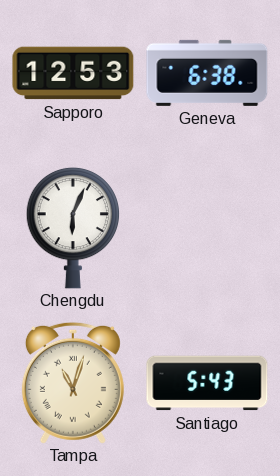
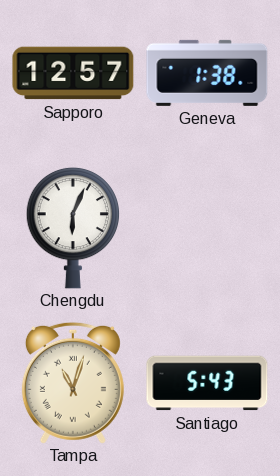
Sapporo: 12:53 -> 12:57 (73, 73)
Geneva: 6:38 -> 1:38 (207, 73)
